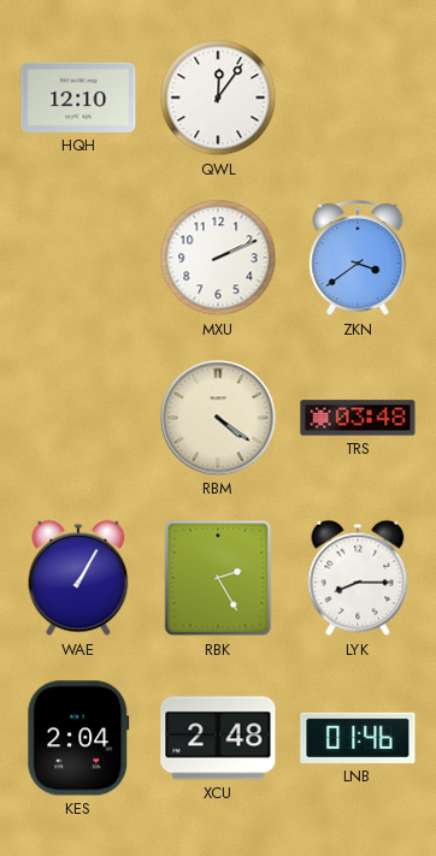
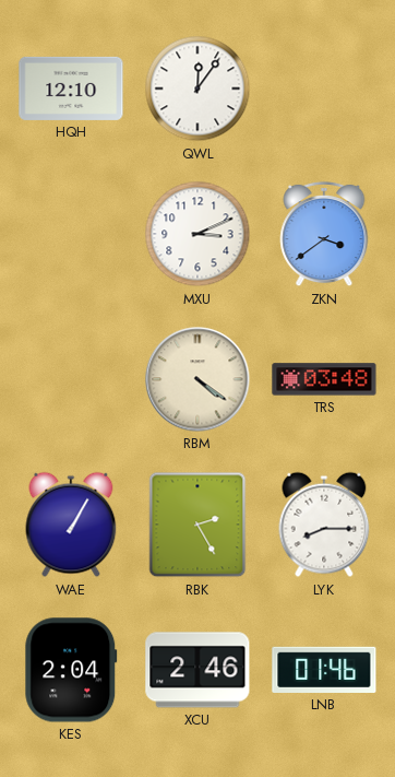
MXU: 2:11 -> 3:11 (197, 234)
XCU: 2:48 -> 2:46 (197, 670)
